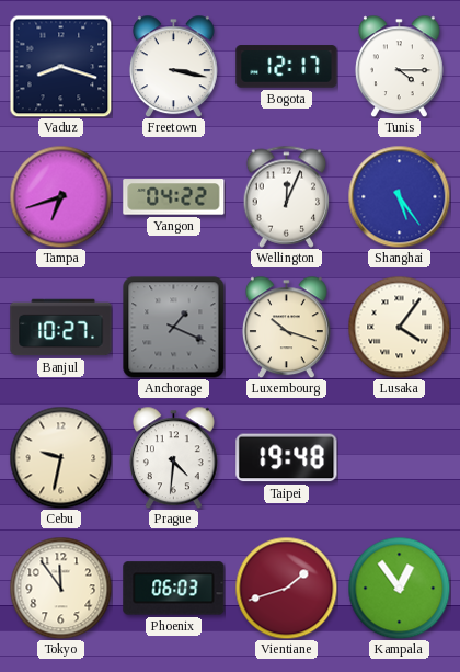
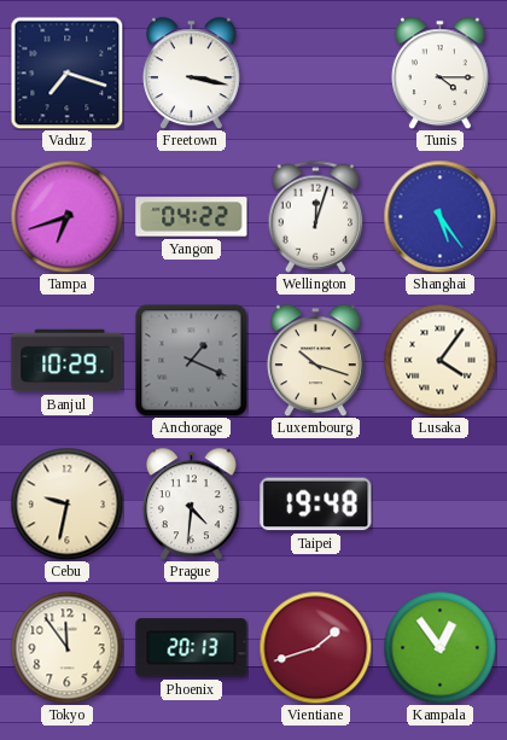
Vaduz: 8:18 -> 7:18 (66, 72)
Bogota: 12:17 -> none (287, 67)
Wellington: 12:04 -> 12:03 (316, 216)
Banjul: 10:27 -> 10:29 (68, 361)
Phoenix: 06:03 -> 20:13 (192, 648)
